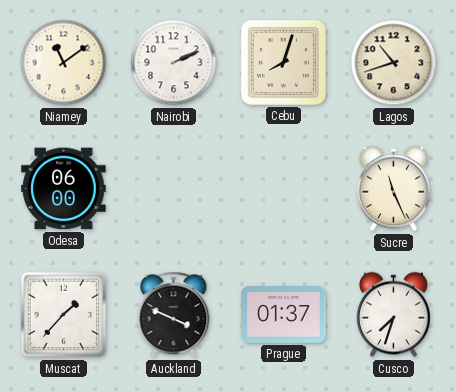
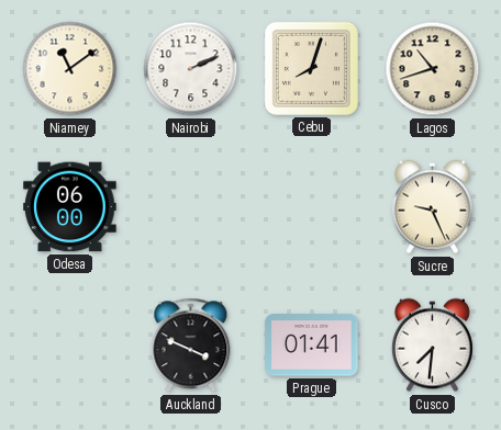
Sucre: 11:26 -> 9:26 (432, 207)
Muscat: 1:37 -> none (64, 315)
Prague: 01:37 -> 01:41 (312, 346)
Cusco: 7:33 -> 7:31 (432, 346)
